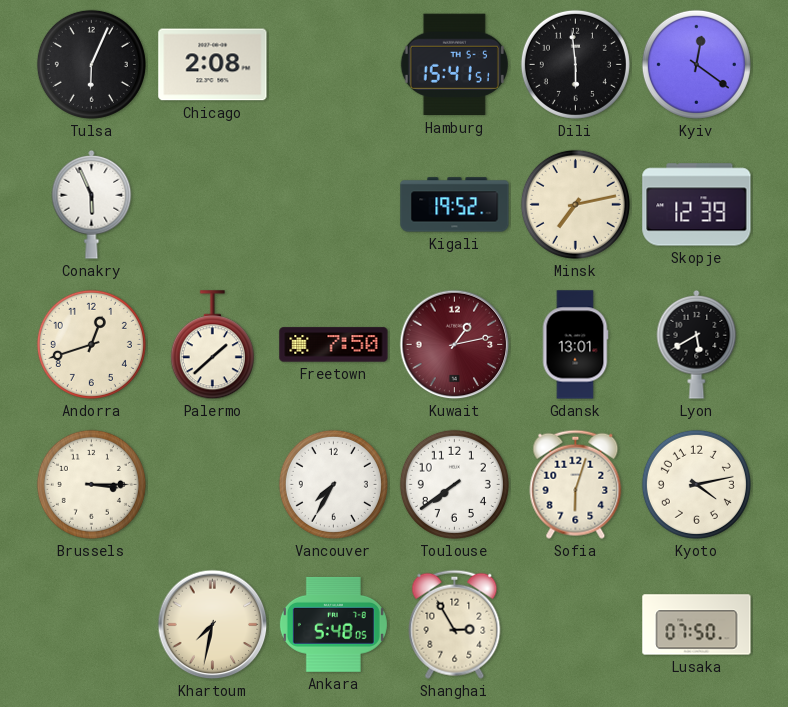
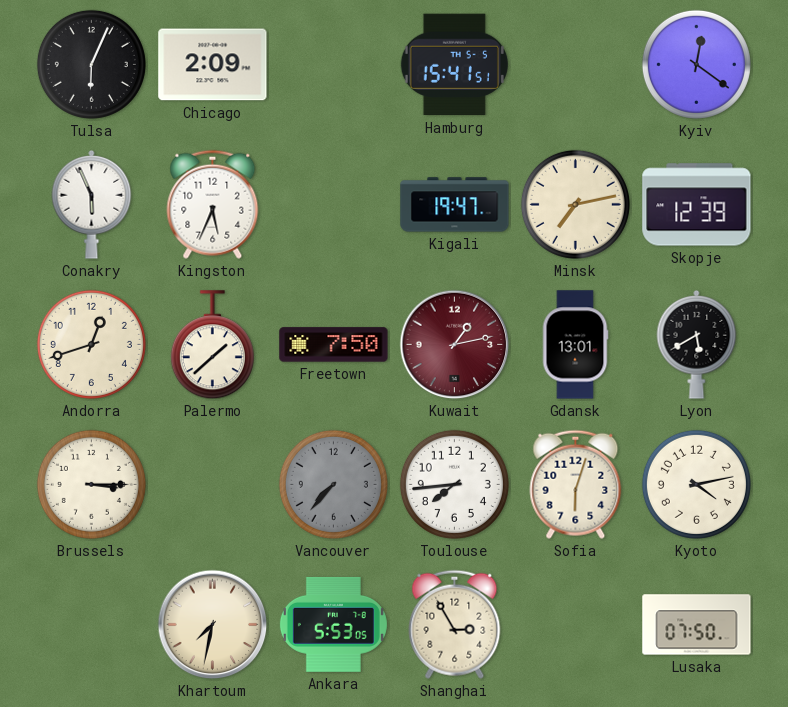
Chicago: 2:08 -> 2:09 (213, 65)
Dili: 5:59 -> none (575, 64)
Kingston: none -> 5:34 (213, 204)
Kigali: 19:52 -> 19:47 (455, 205)
Vancouver: 7:35 -> 7:37 (333, 484)
Vancouver dial: white -> grey (333, 484)
Toulouse: 7:39 -> 7:44 (454, 484)
Ankara: 5:48 -> 5:53 (333, 624)
